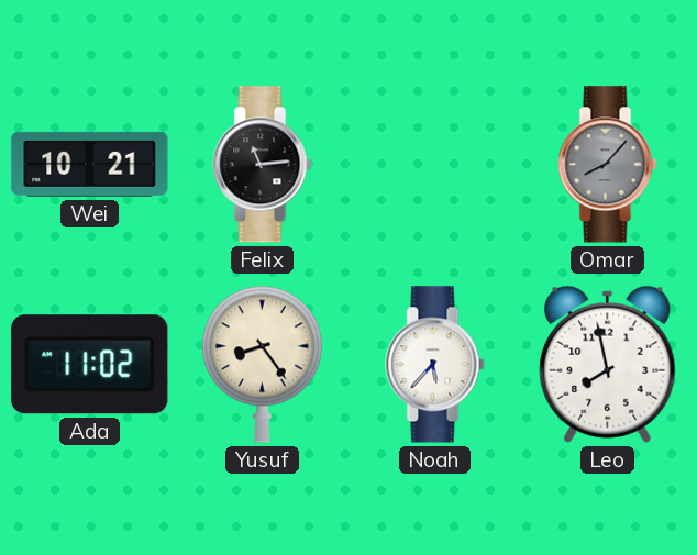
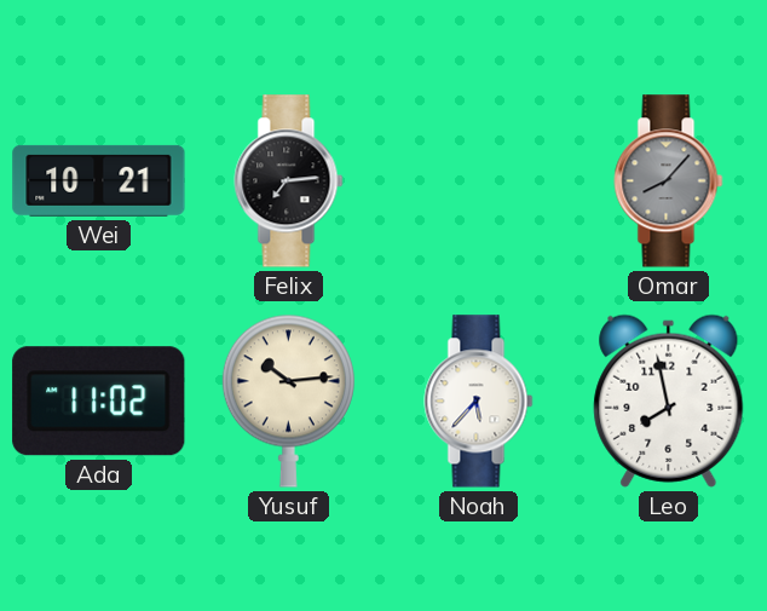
Felix: 11:14 -> 7:14 (289, 181)
Yusuf: 8:24 -> 10:14 (288, 400)
